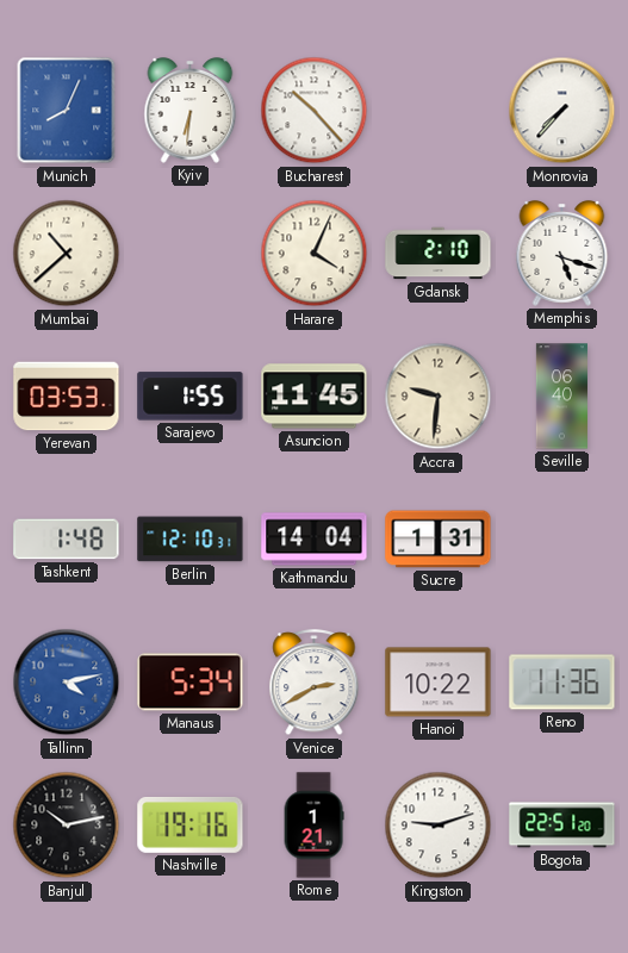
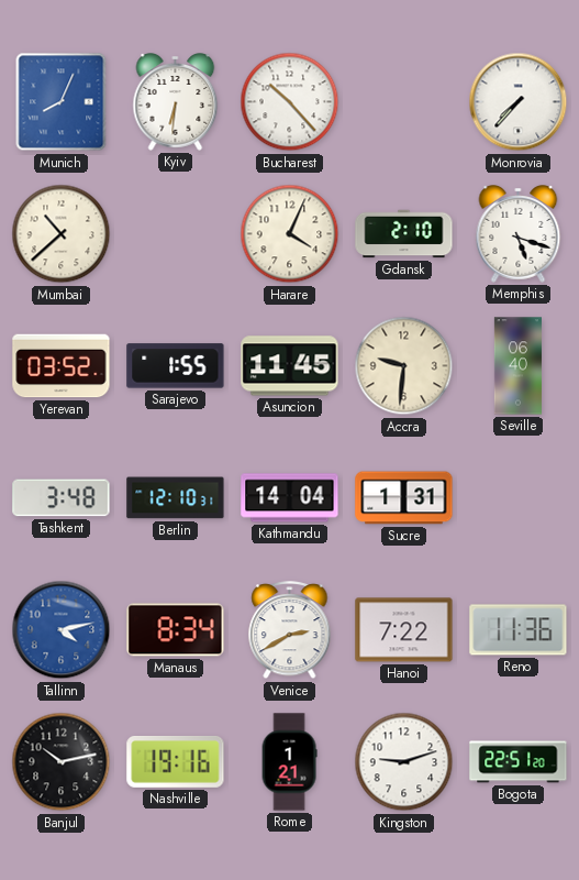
Yerevan: 03:53 -> 03:52 (62, 366)
Tashkent: 1:48 -> 3:48 (62, 498)
Manaus: 5:34 -> 8:34 (176, 630)
Hanoi: 10:22 -> 7:22 (404, 630)
